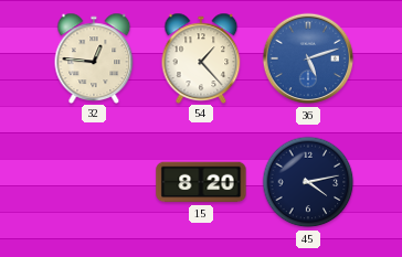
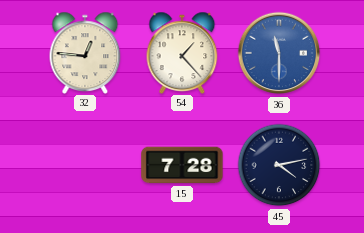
36: 5:12 -> 11:30 (279, 53)
15: 8:20 -> 7:28 (182, 165)
